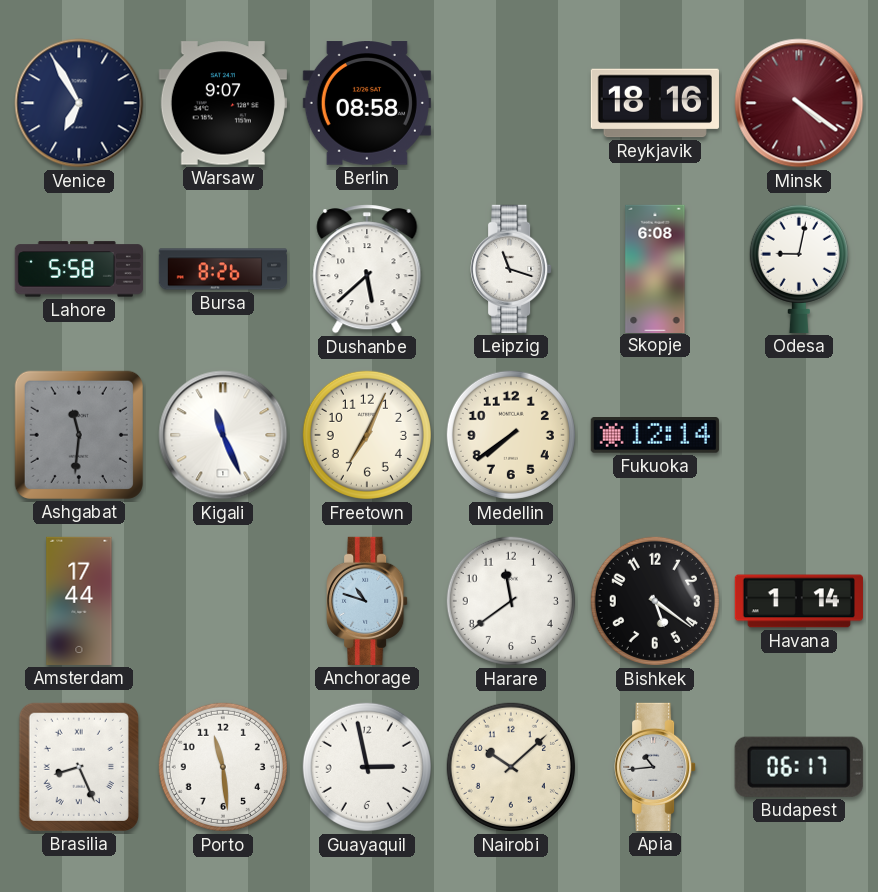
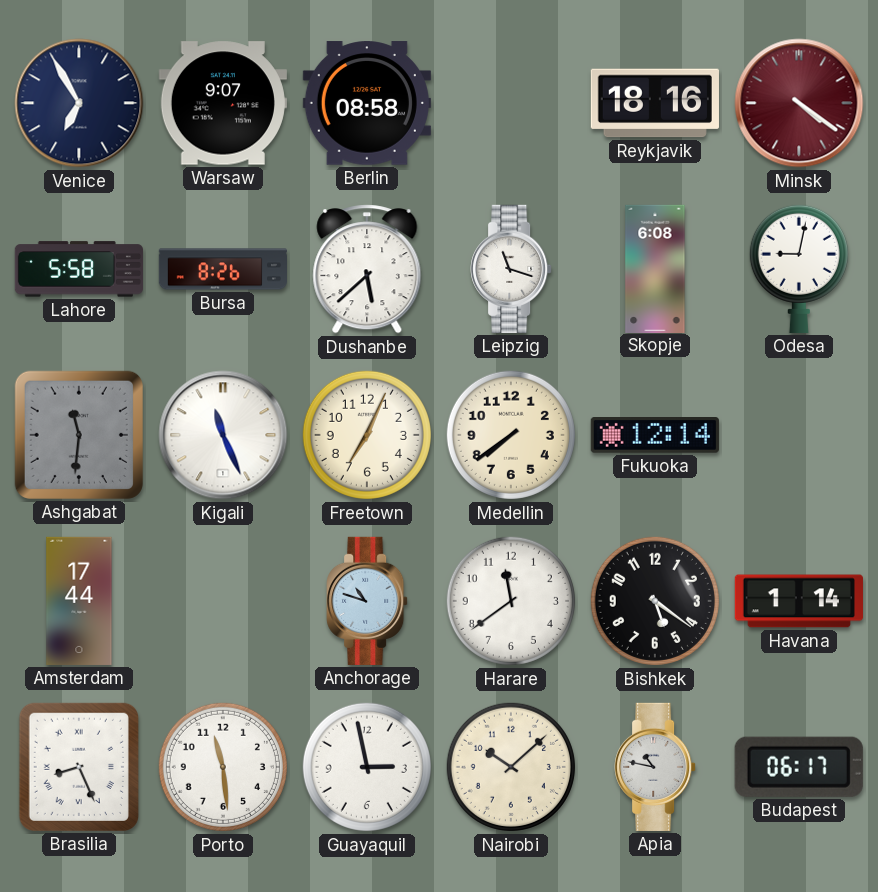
Apia: 10:44 -> 10:47 (655, 767)
